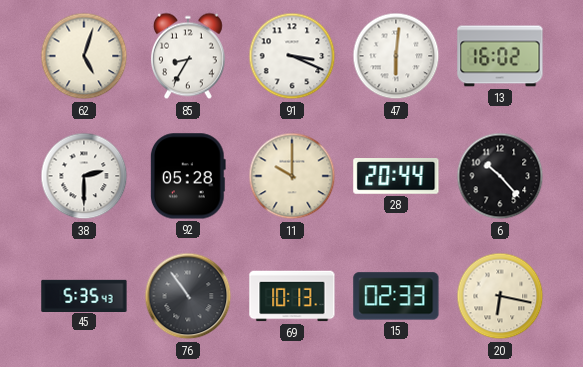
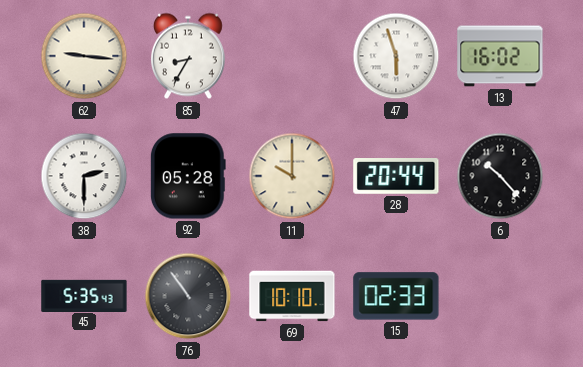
62: 5:03 -> 9:16 (84, 56)
91: 3:19 -> none (292, 56)
47: 6:01 -> 5:57 (396, 56)
69: 10:13 -> 10:10 (292, 296)
20: 6:17 -> none (500, 296)
